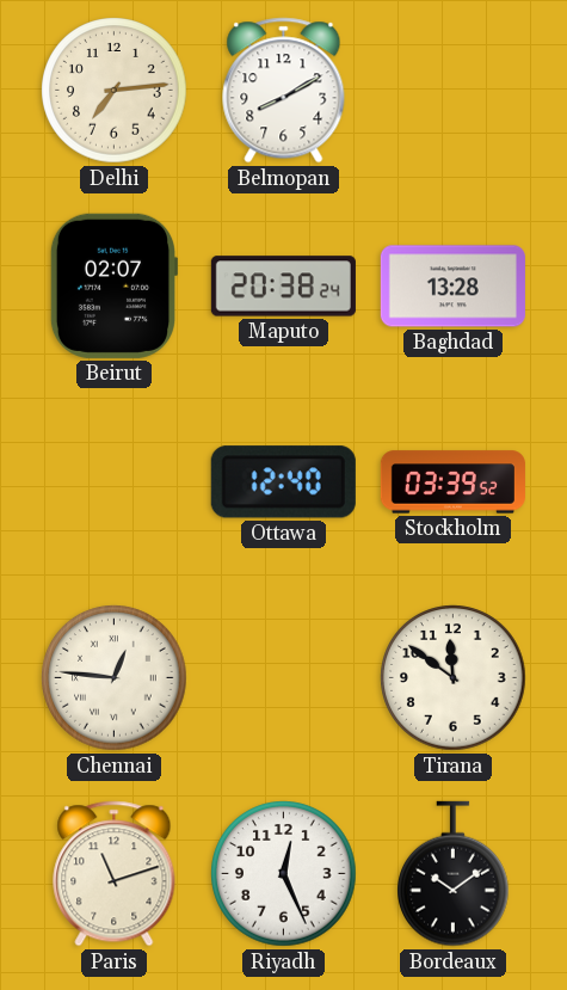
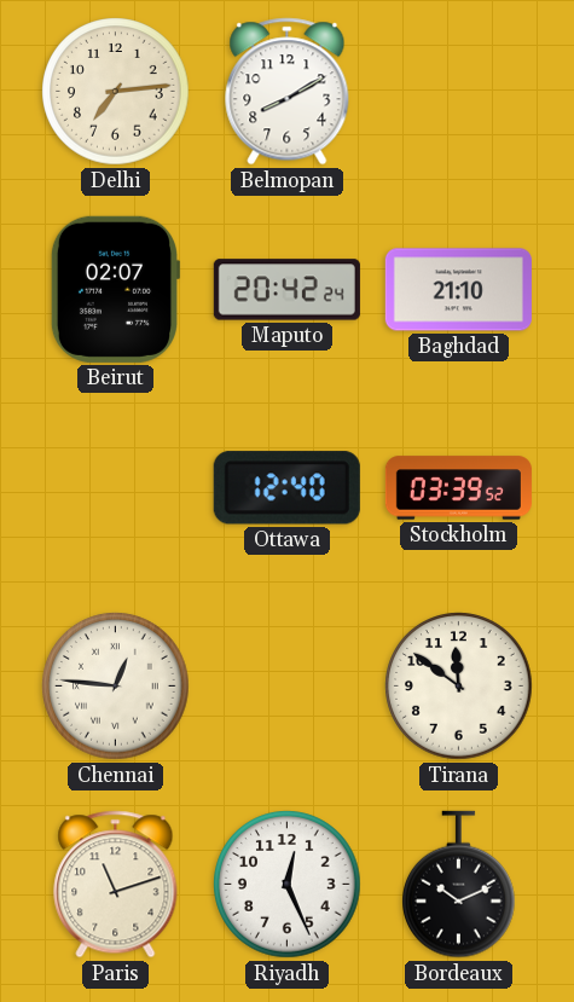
Maputo: 20:38 -> 20:42 (286, 290)
Baghdad: 13:28 -> 21:10 (458, 290)
Bordeaux: 10:09 -> 10:11 (459, 885)
